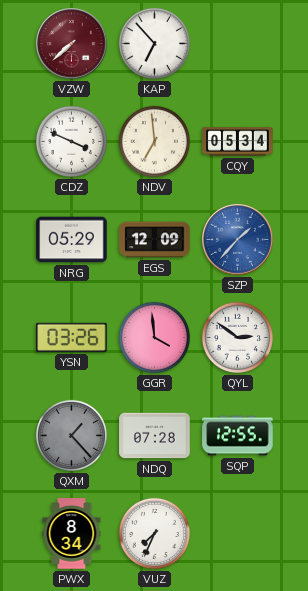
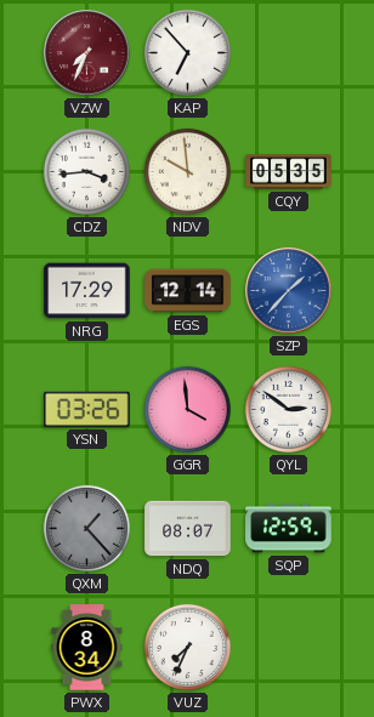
VZW: 7:38 -> 7:34 (87, 53)
CDZ: 3:49 -> 3:44 (86, 171)
NDV: 6:59 -> 9:59 (187, 171)
CQY: 05:34 -> 05:35 (289, 172)
NRG: 05:29 -> 17:29 (87, 291)
EGS: 12:09 -> 12:14 (188, 291)
NDQ: 07:28 -> 08:07 (188, 529)
SQP: 12:55 -> 12:59 (289, 529)
